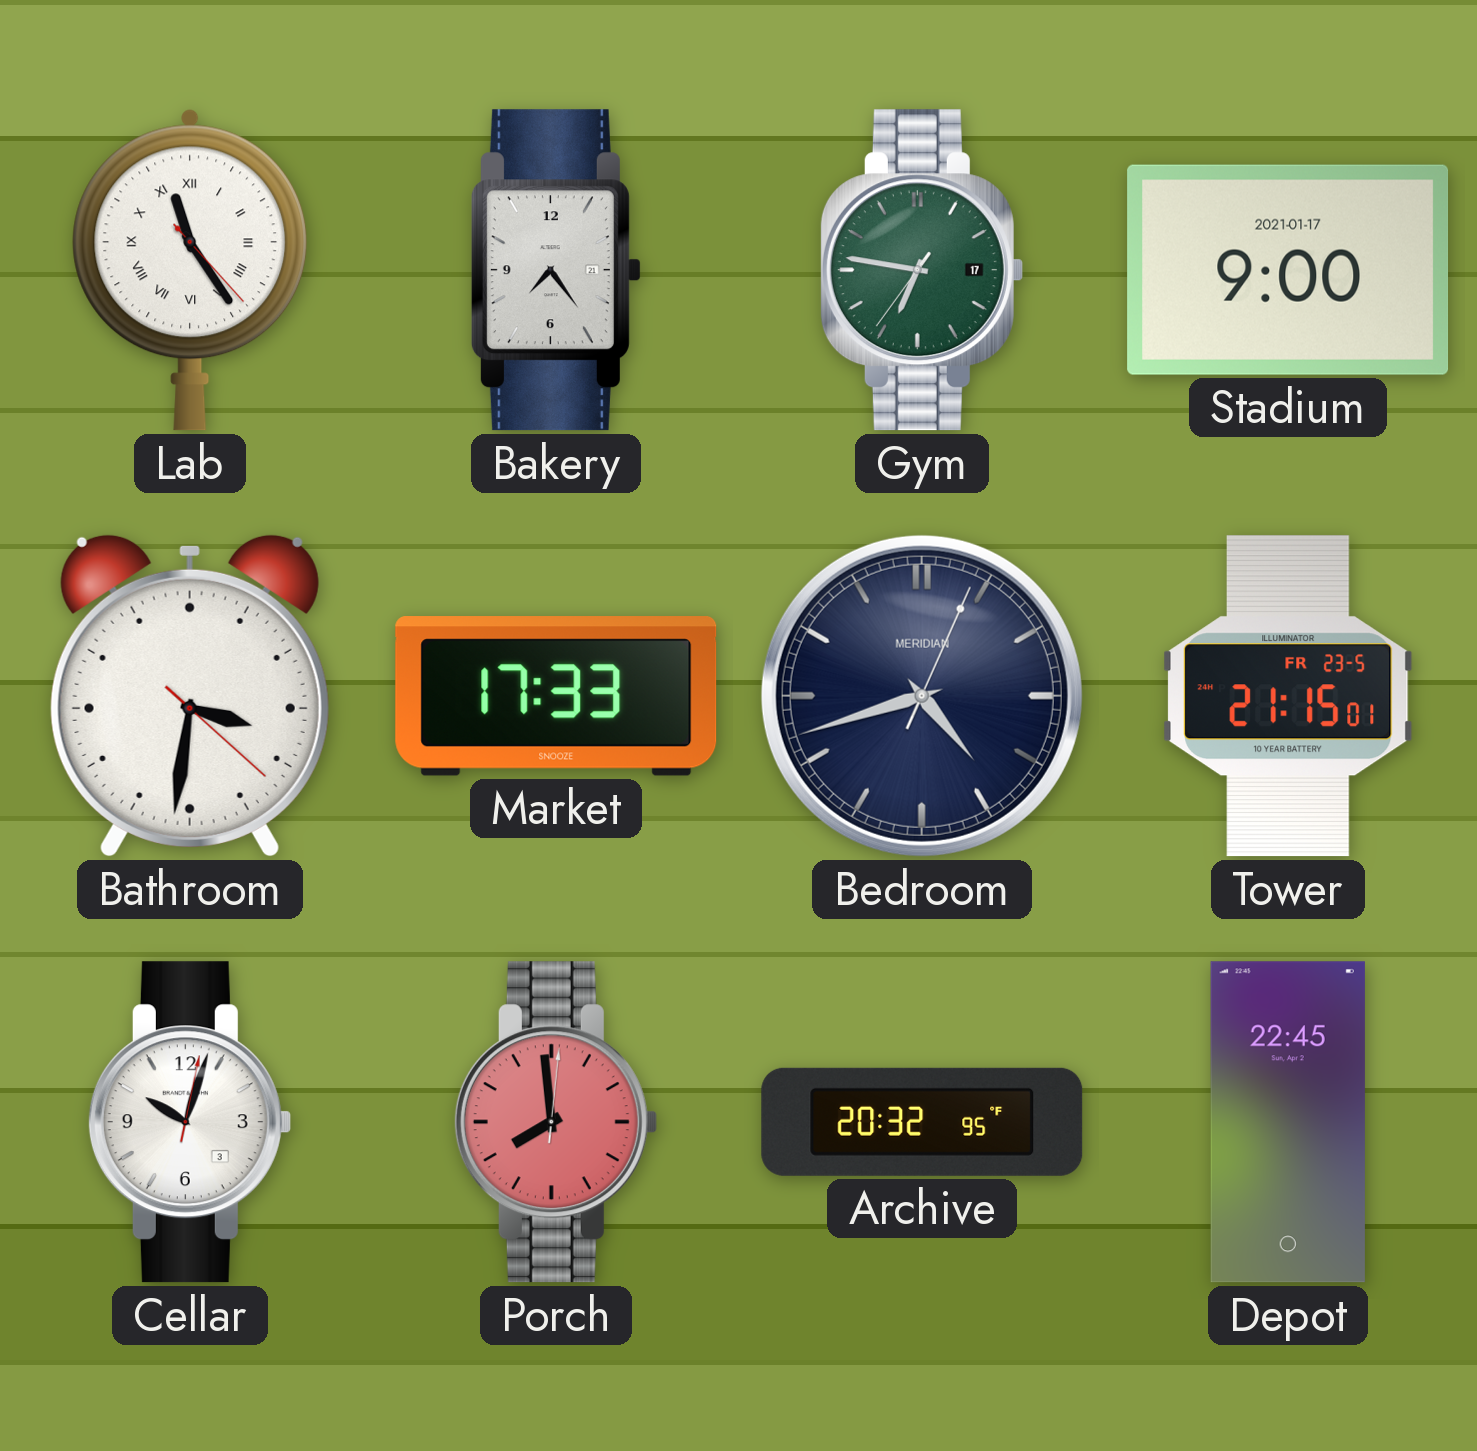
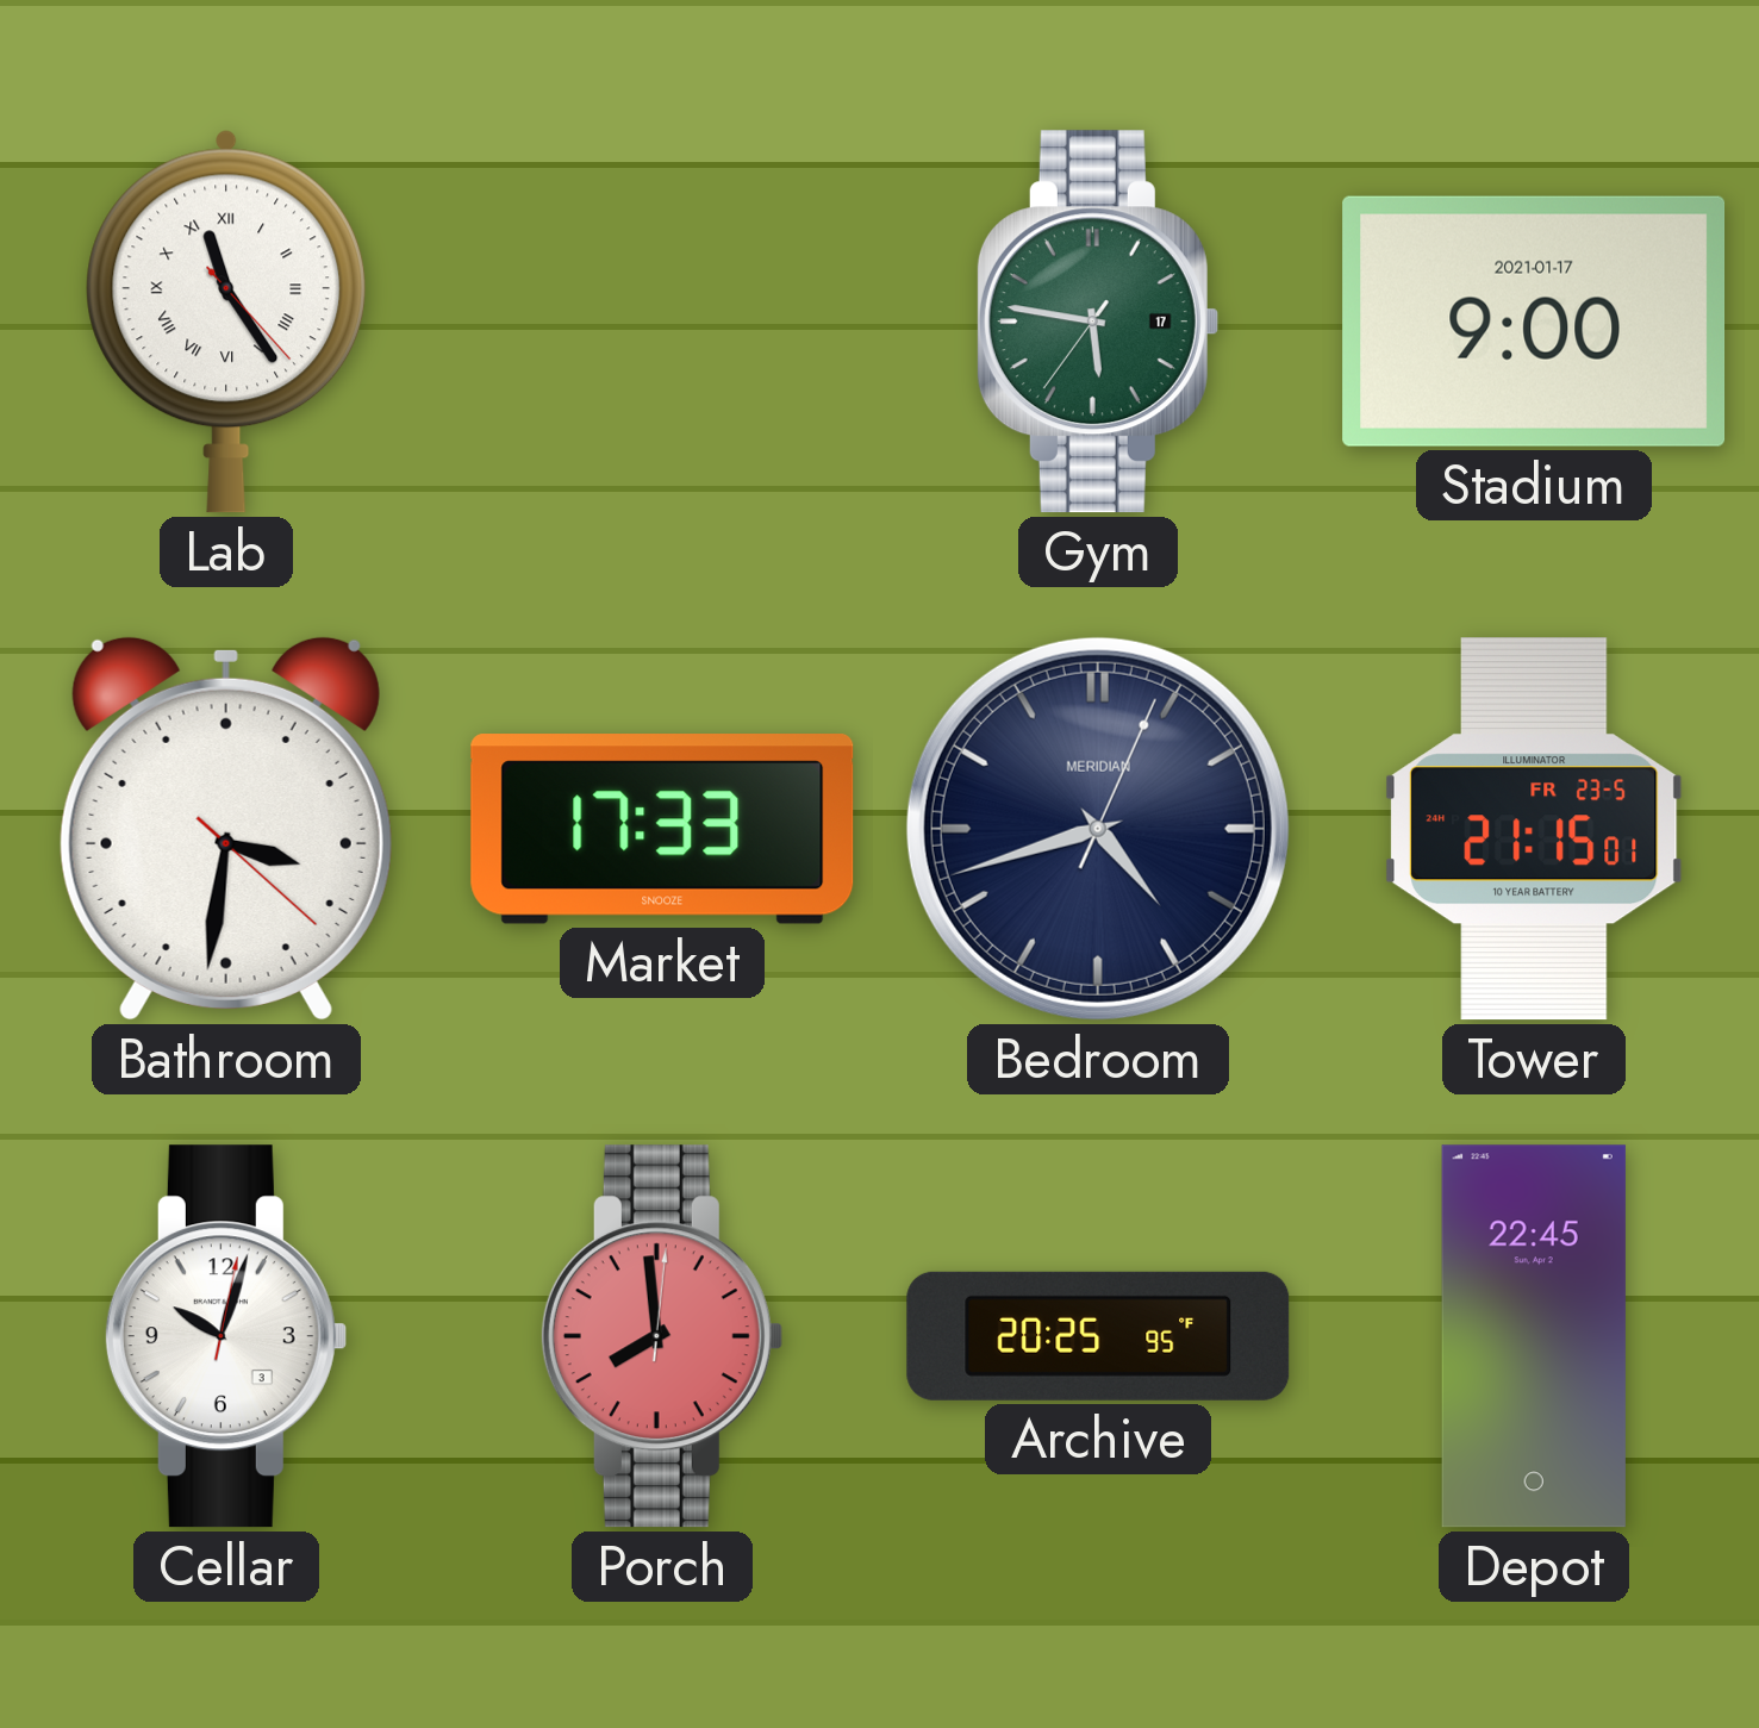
Bakery: 7:24 -> none (556, 270)
Gym: 6:46 -> 5:46 (1097, 322)
Archive: 20:32 -> 20:25 (1098, 1336)
